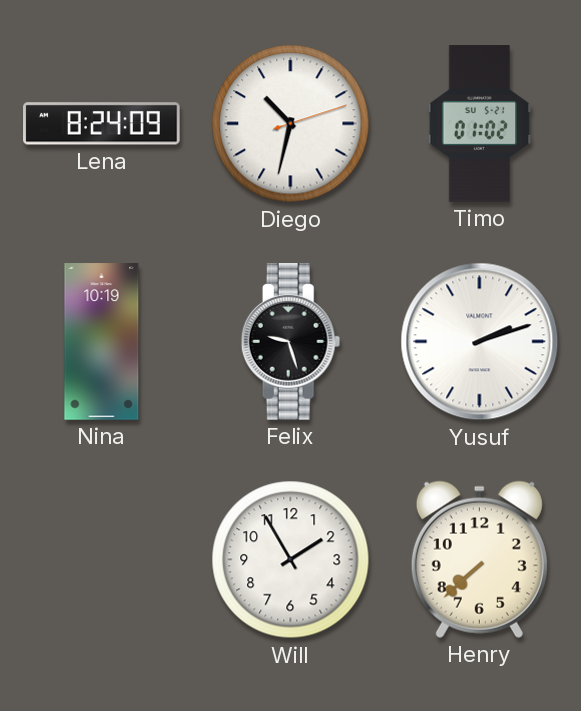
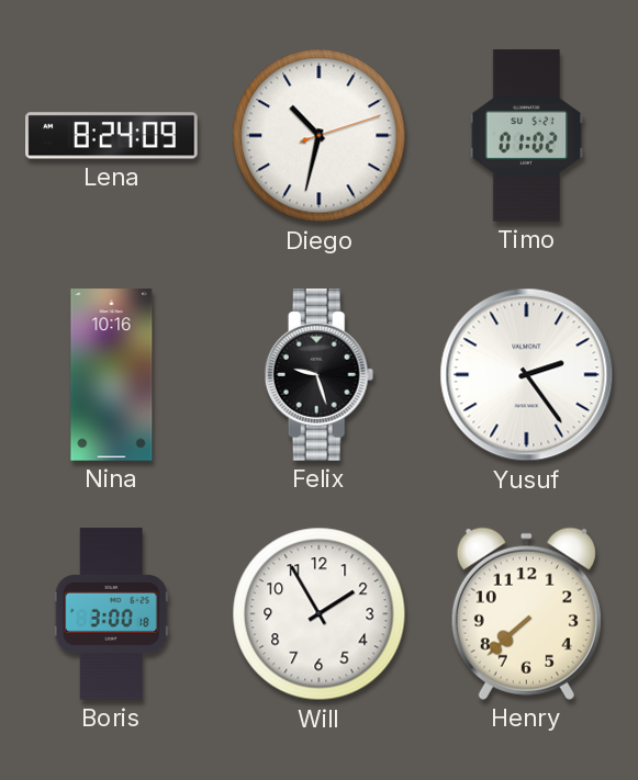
Nina: 10:19 -> 10:16 (112, 375)
Yusuf: 2:12 -> 2:24 (527, 375)
Boris: none -> 3:00 (111, 614)
